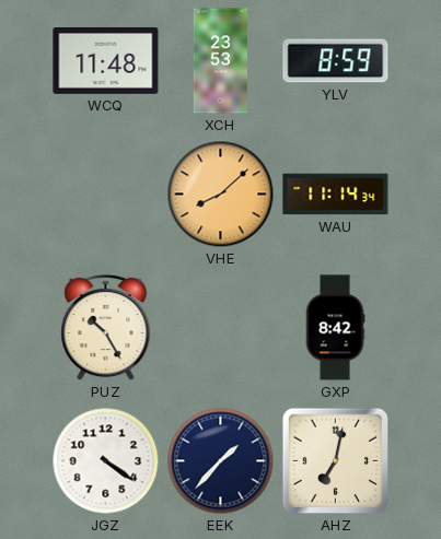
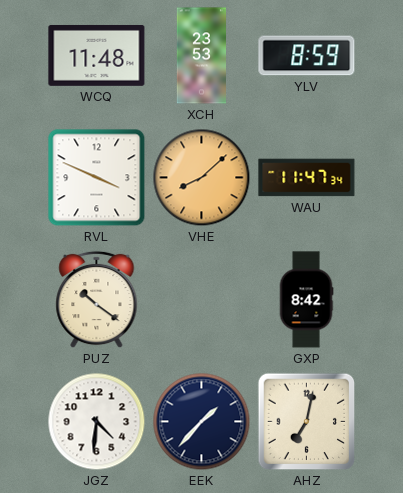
RVL: none -> 3:49 (97, 178)
WAU: 11:14 -> 11:47 (307, 178)
PUZ: 10:25 -> 10:21 (97, 300)
JGZ: 4:21 -> 4:31 (97, 422)
